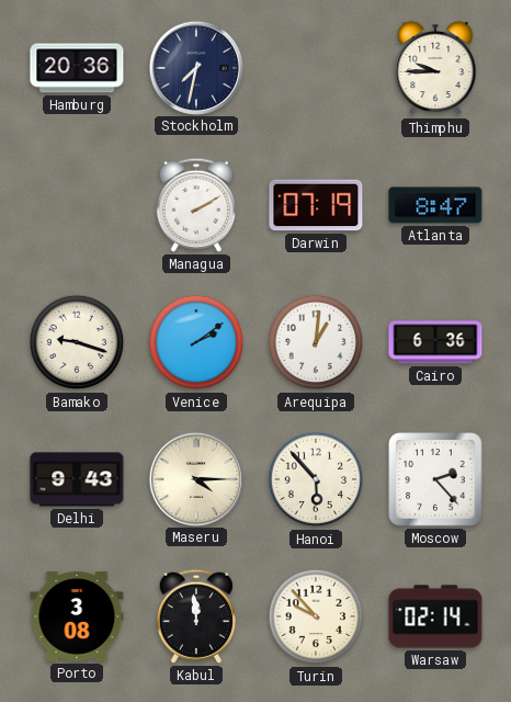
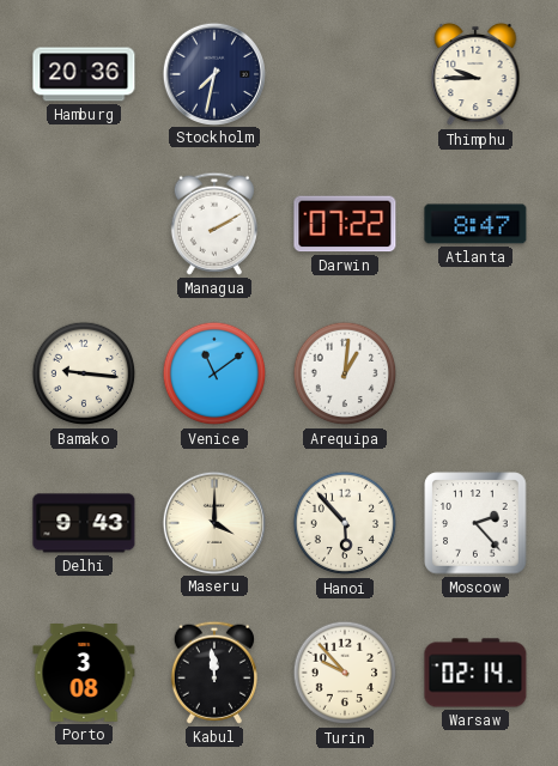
Darwin: 07:19 -> 07:22 (345, 224)
Bamako: 9:18 -> 9:16 (84, 373)
Venice: 2:09 -> 11:09 (214, 373)
Cairo: 6:36 -> none (435, 342)
Maseru: 4:15 -> 4:00 (213, 522)
